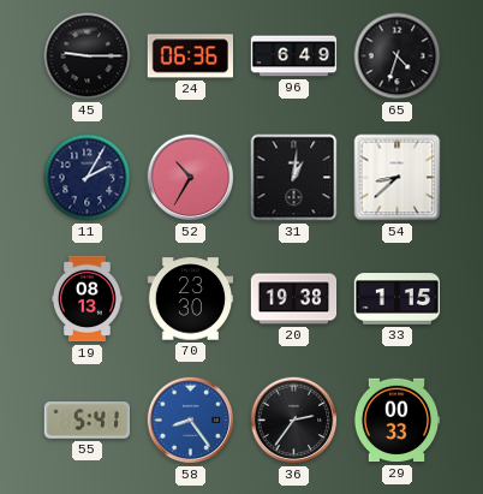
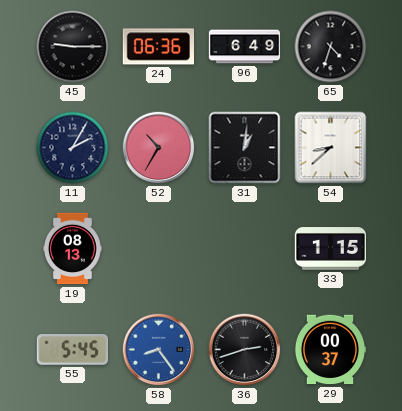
70: 23:30 -> none (191, 299)
20: 19:38 -> none (294, 299)
55: 5:41 -> 5:45 (72, 350)
36: 2:36 -> 2:42 (245, 350)
29: 00:33 -> 00:37 (330, 350)
